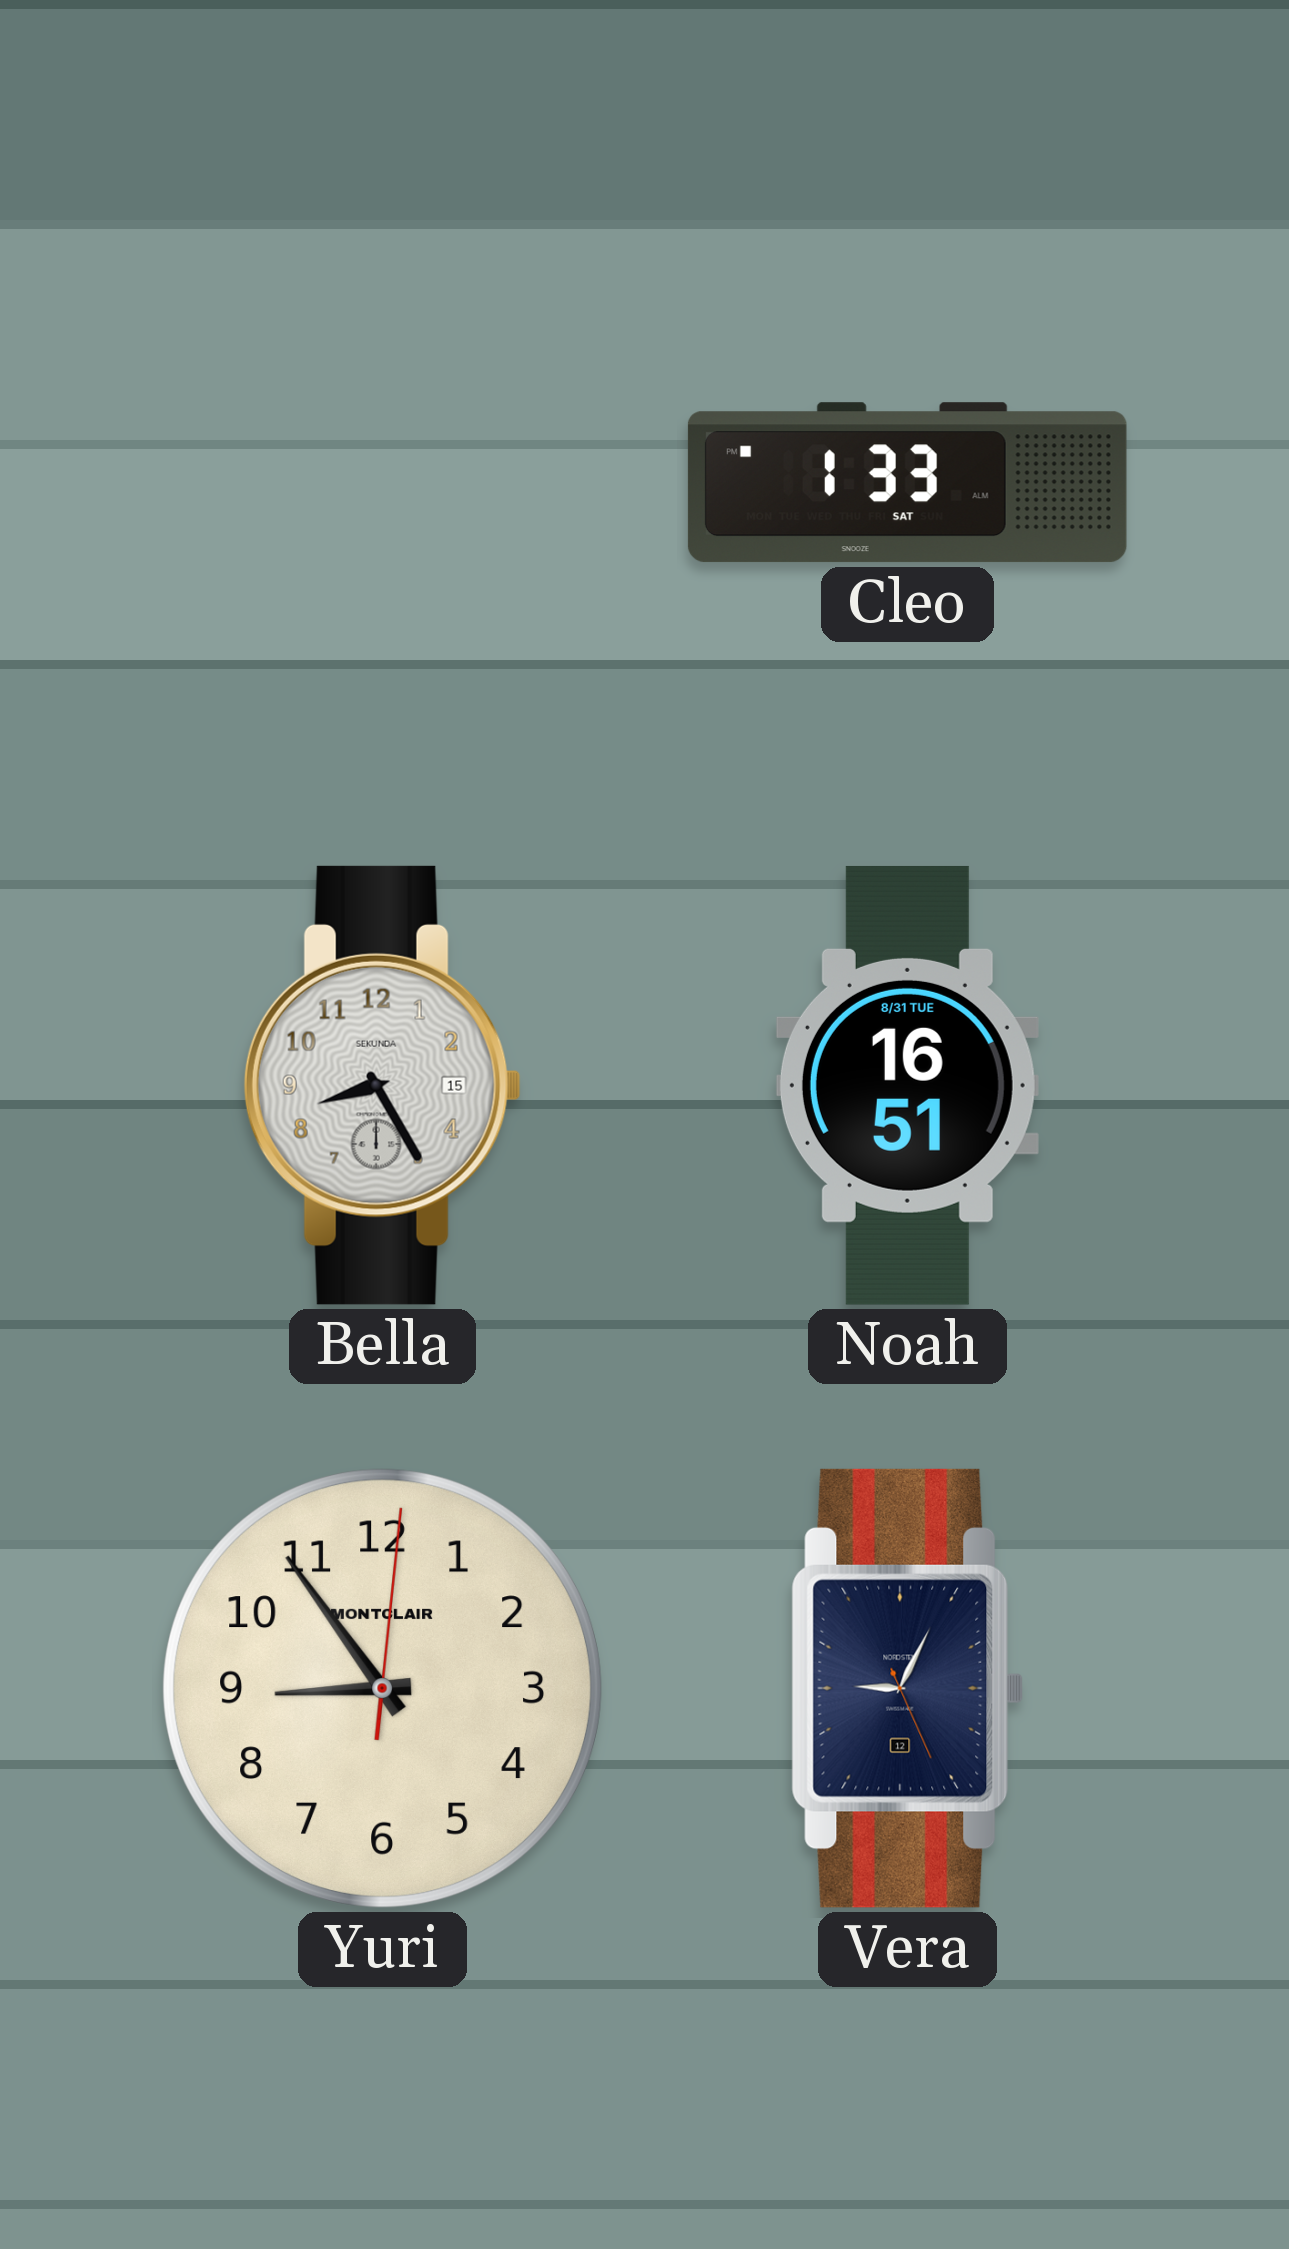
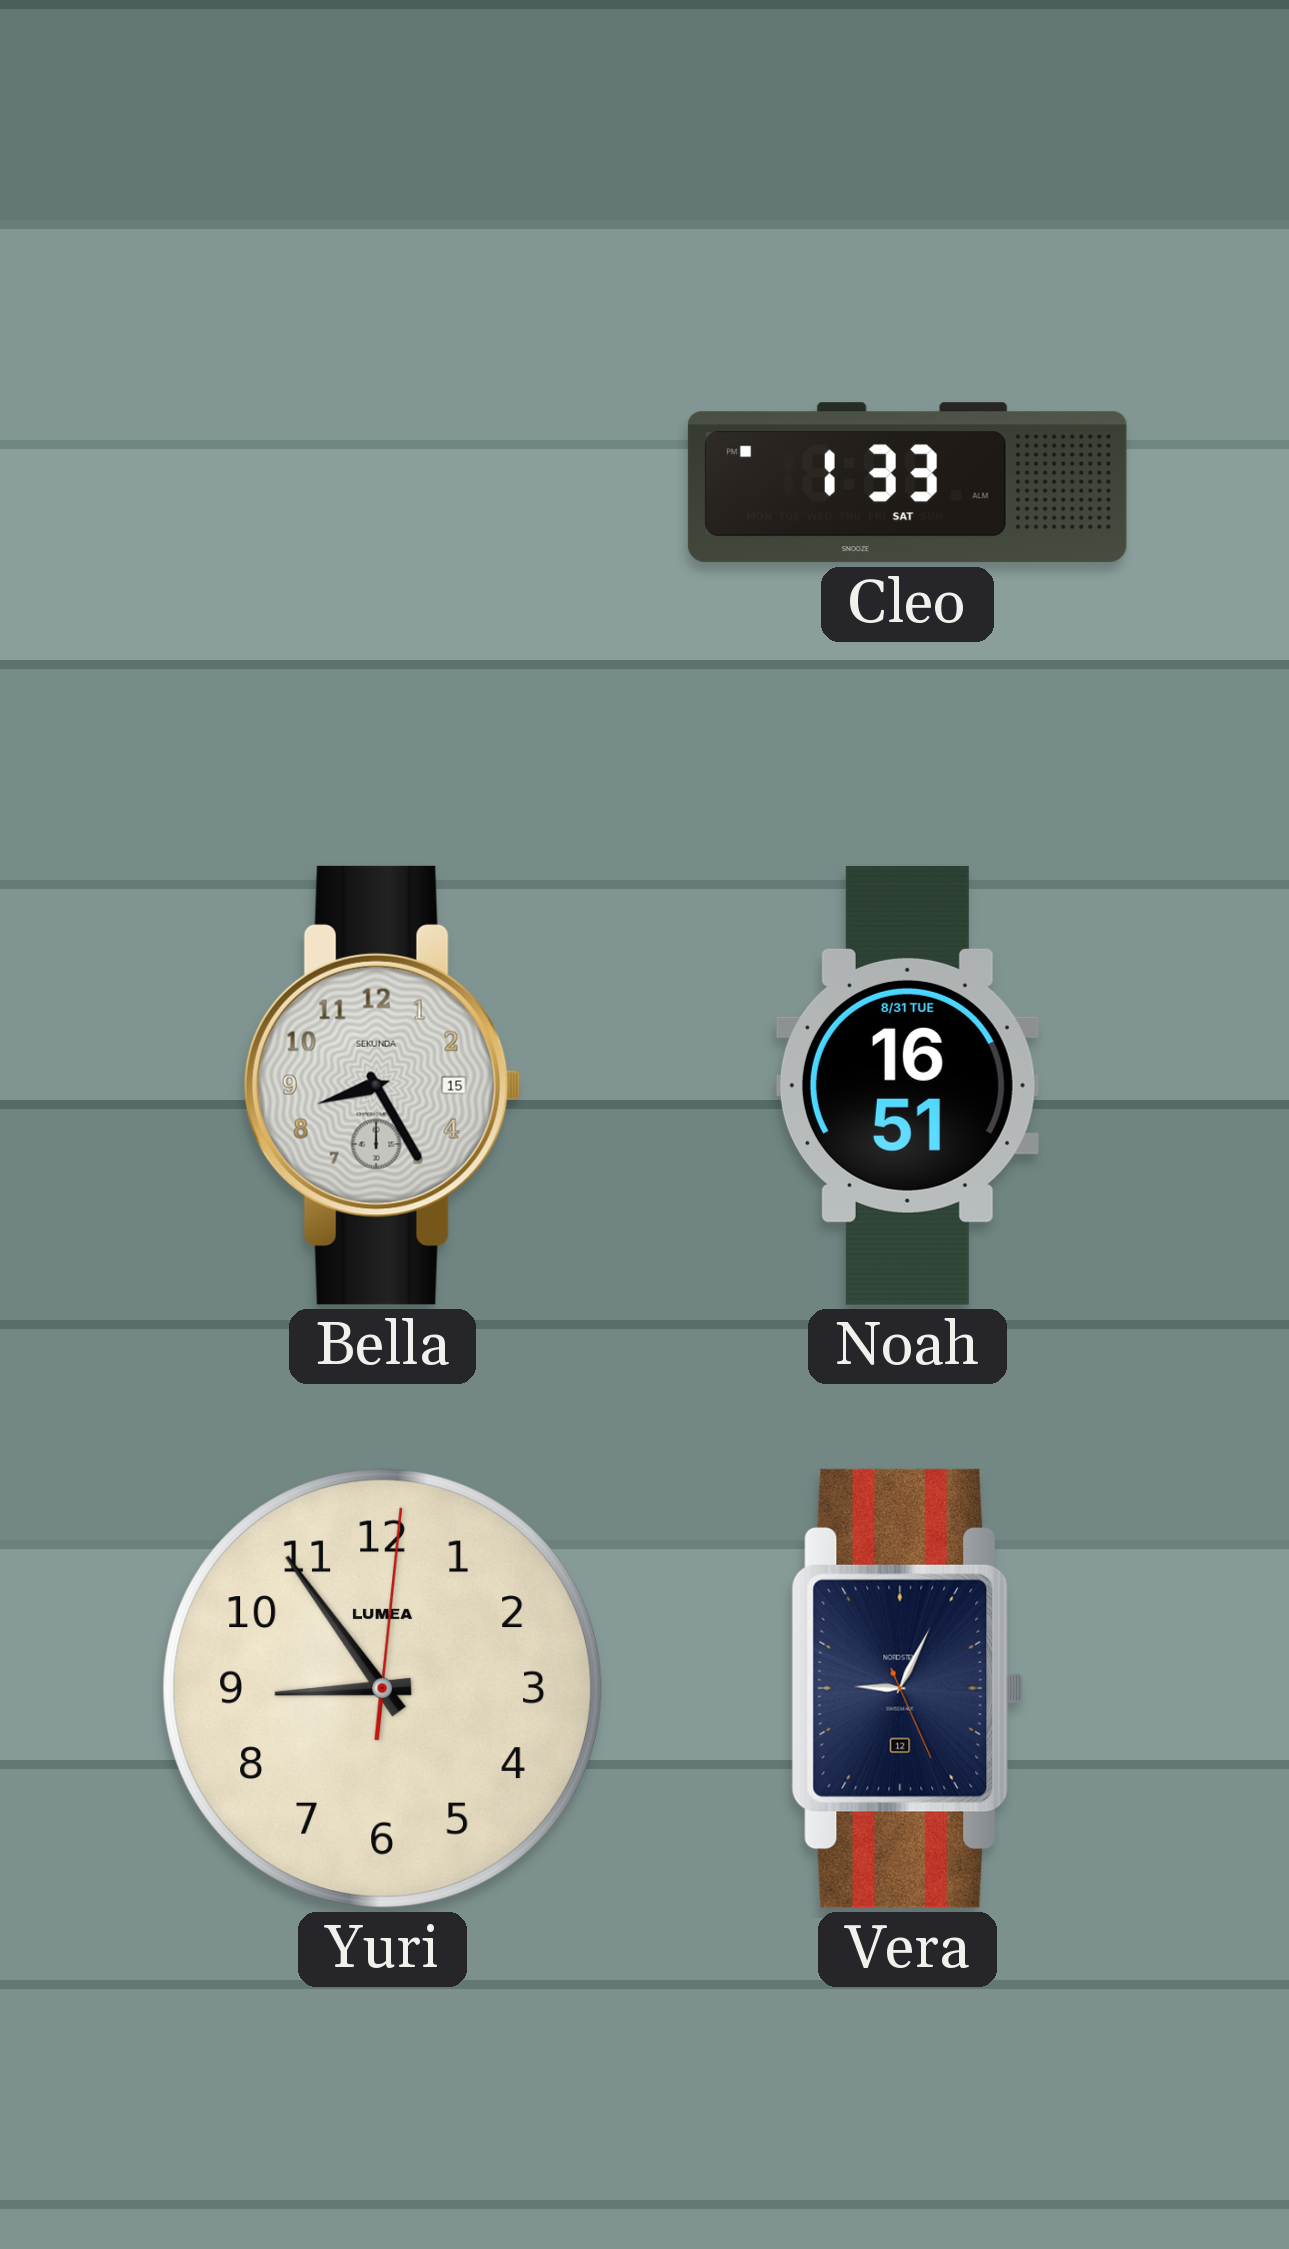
Yuri brand: MONTCLAIR -> LUMEA (382, 1688)
